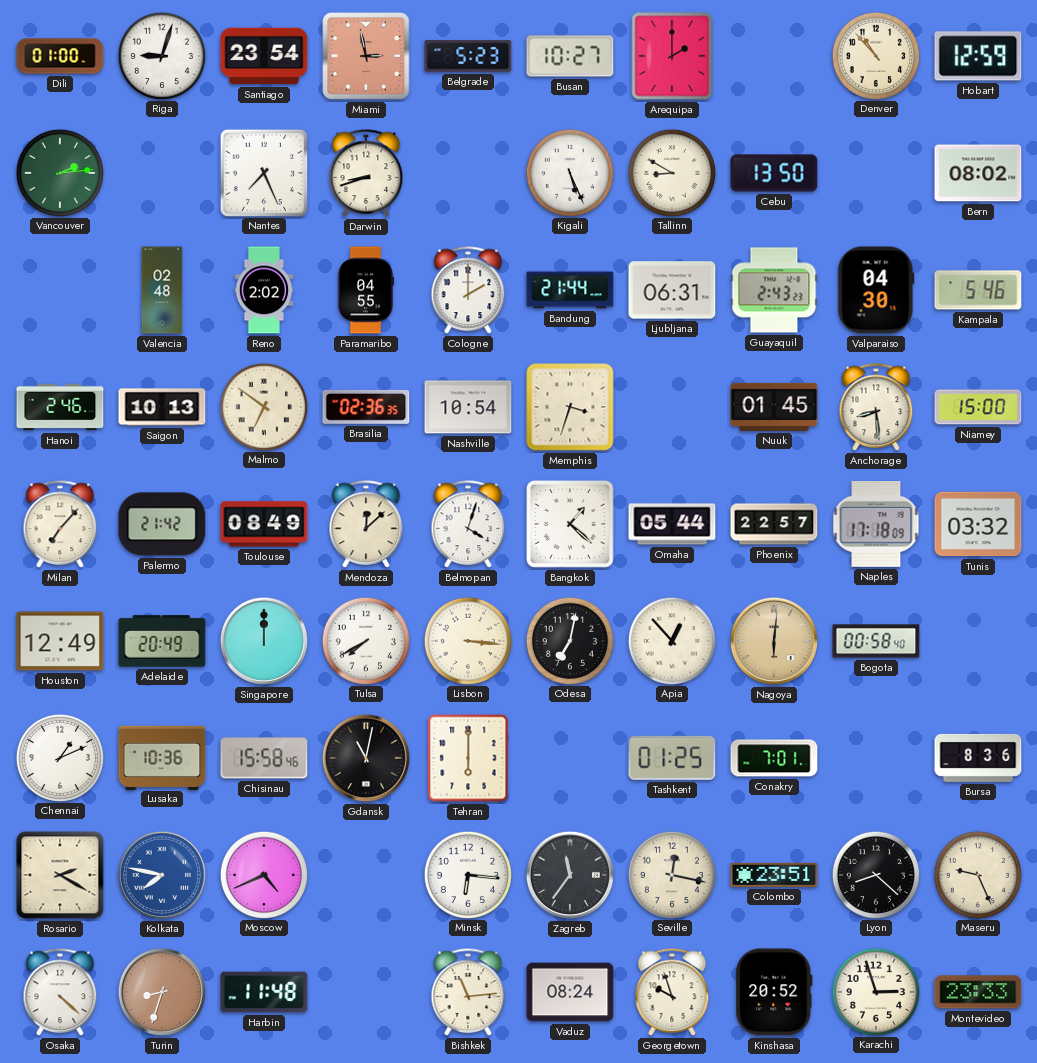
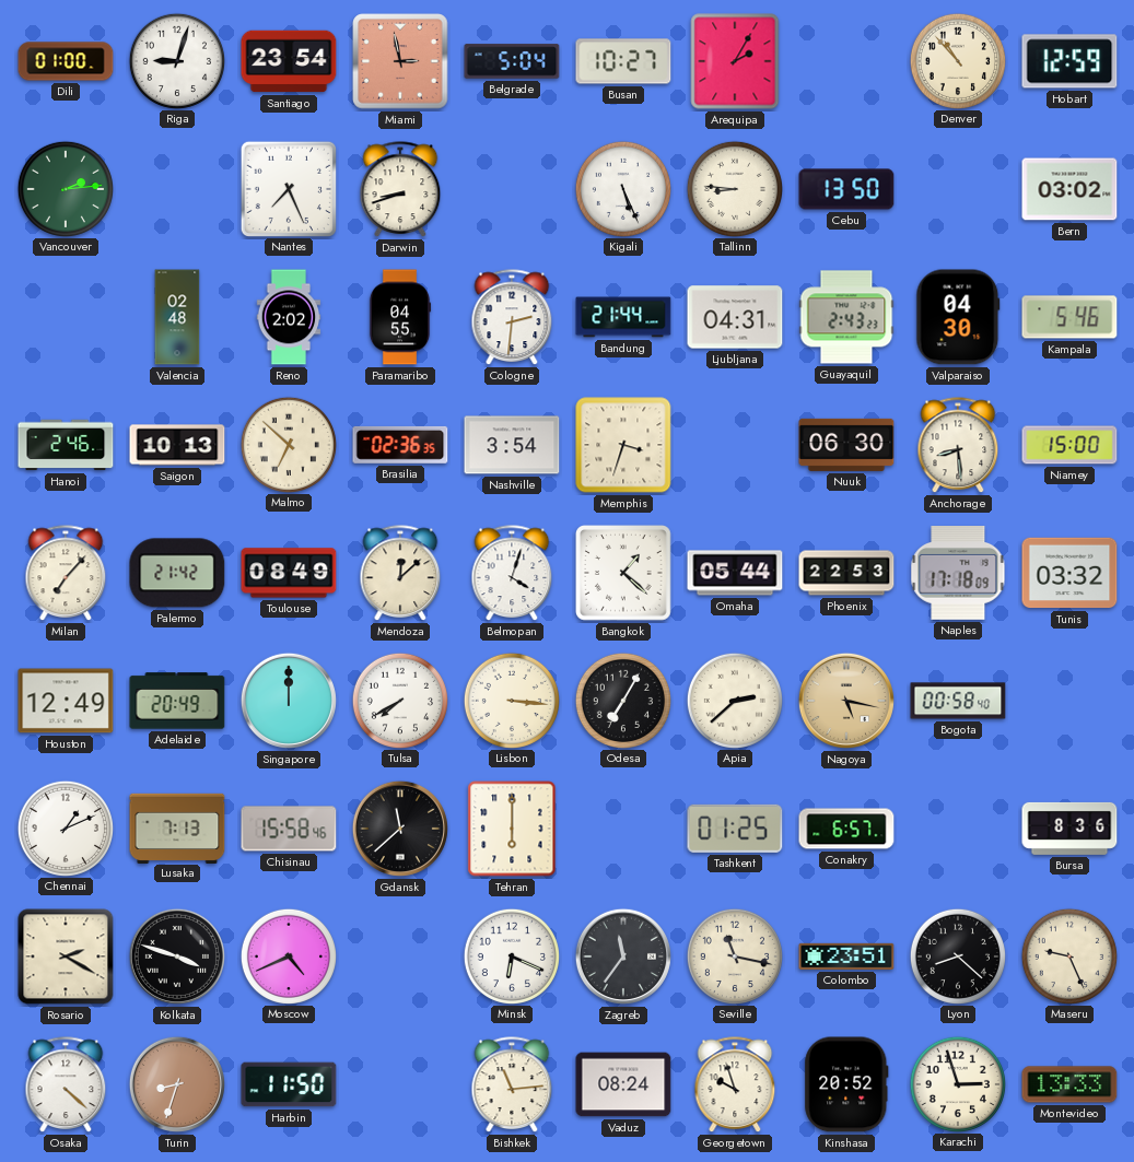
Belgrade: 5:23 -> 5:04 (512, 61)
Arequipa: 2:00 -> 2:05 (735, 61)
Tallinn: 8:50 -> 8:46 (734, 188)
Bern: 08:02 -> 03:02 (1069, 189)
Cologne: 2:00 -> 2:31 (512, 318)
Ljubljana: 06:31 -> 04:31 (735, 317)
Malmo: 6:51 -> 6:52 (288, 444)
Nashville: 10:54 -> 3:54 (512, 445)
Nuuk: 01:45 -> 06:30 (846, 445)
Phoenix: 22:57 -> 22:53 (846, 573)
Odesa: 7:02 -> 7:05 (622, 700)
Apia: 12:53 -> 2:38 (734, 700)
Nagoya: 6:01 -> 5:17 (846, 701)
Lusaka: 10:36 -> 7:13 (177, 828)
Gdansk: 11:02 -> 11:38 (400, 829)
Conakry: 7:01 -> 6:57 (846, 829)
Kolkata: 7:47 -> 3:48 (177, 956)
Kolkata dial: blue -> black (177, 956)
Minsk: 6:16 -> 6:19 (511, 955)
Seville: 12:17 -> 11:17 (734, 955)
Harbin: 11:48 -> 11:50 (289, 1084)
Montevideo: 23:33 -> 13:33 (1069, 1084)
